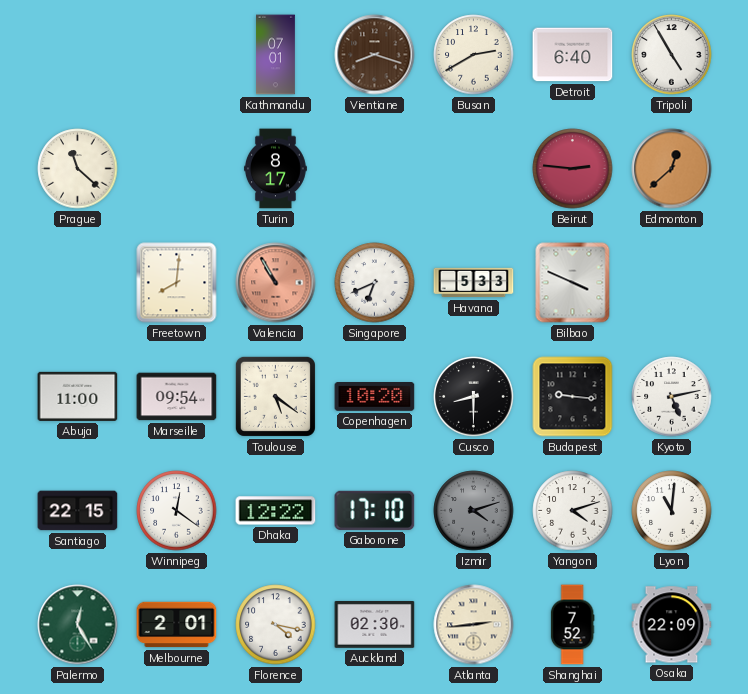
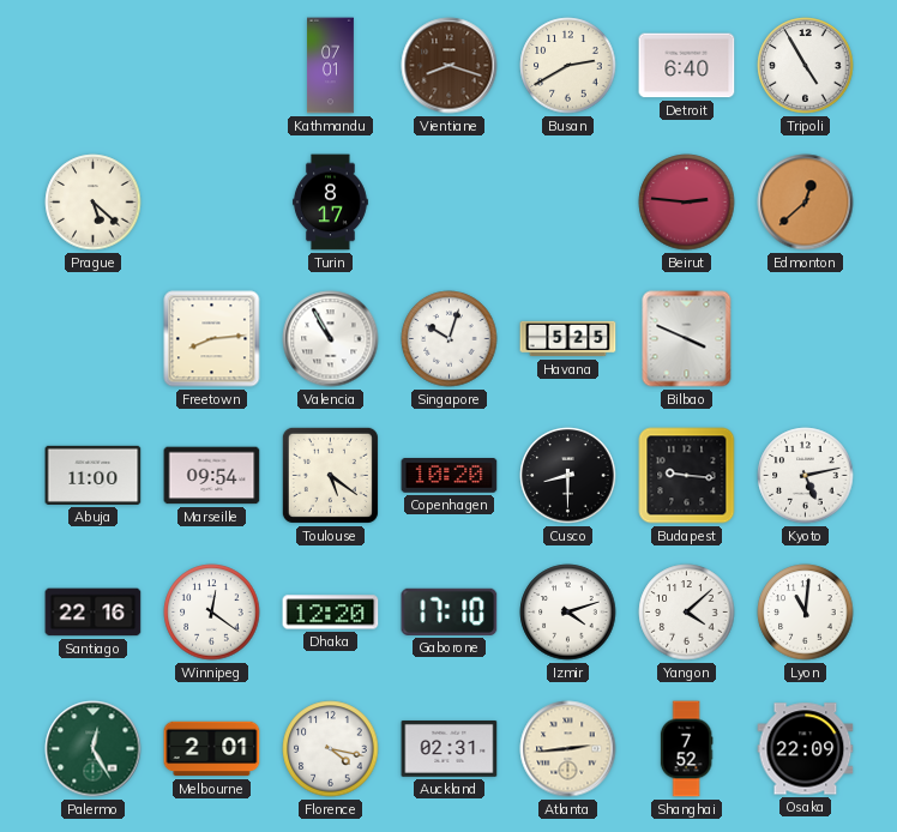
Prague: 11:22 -> 5:22 (94, 203)
Freetown: 8:01 -> 8:14 (212, 339)
Valencia dial: salmon -> white (331, 339)
Singapore: 6:41 -> 10:03 (450, 339)
Havana: 5:33 -> 5:25 (568, 339)
Santiago: 22:15 -> 22:16 (94, 613)
Dhaka: 12:22 -> 12:20 (331, 613)
Izmir dial: grey -> white (568, 613)
Yangon: 4:12 -> 4:08 (687, 613)
Auckland: 02:30 -> 02:31 (450, 749)
